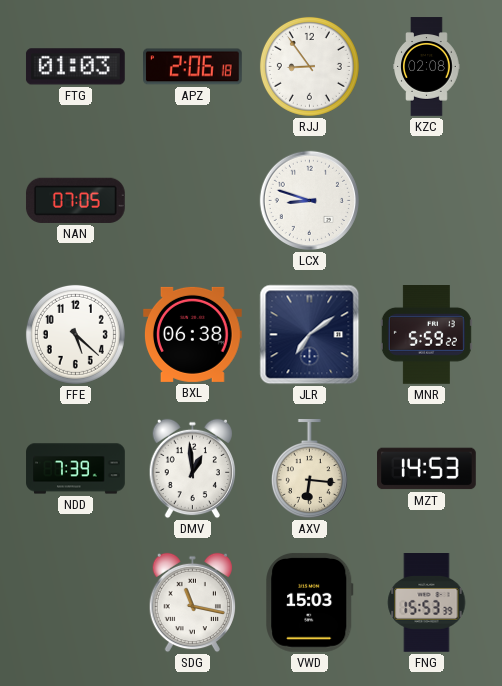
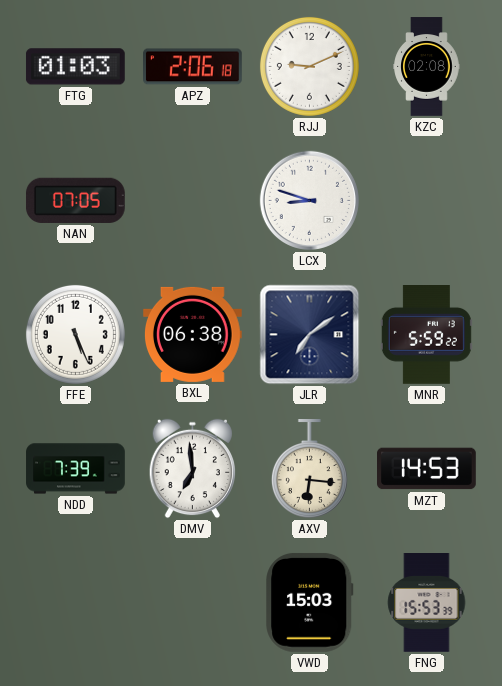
RJJ: 8:54 -> 9:11 (309, 66)
FFE: 5:22 -> 5:26 (75, 334)
DMV: 12:59 -> 6:59 (192, 469)
SDG: 11:17 -> none (192, 603)
